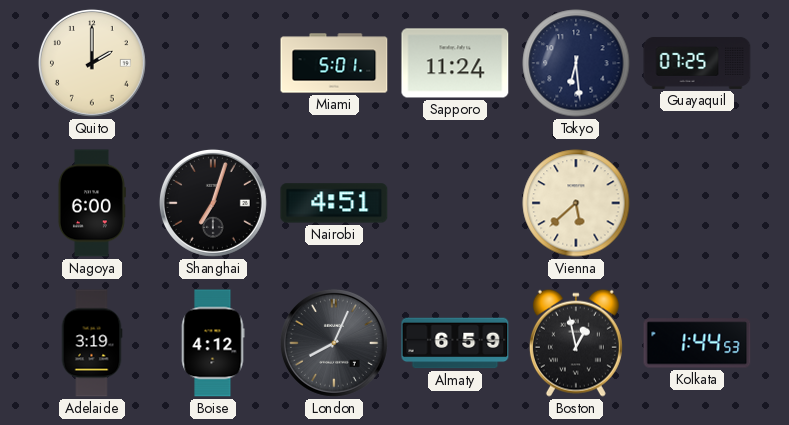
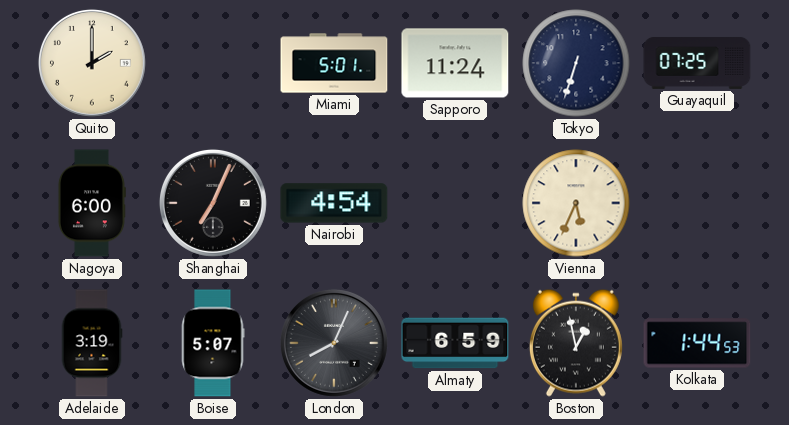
Tokyo: 6:29 -> 6:33 (576, 63)
Shanghai: 7:03 -> 7:04 (213, 203)
Nairobi: 4:51 -> 4:54 (334, 203)
Vienna: 5:38 -> 5:34 (576, 203)
Boise: 4:12 -> 5:07 (213, 343)
